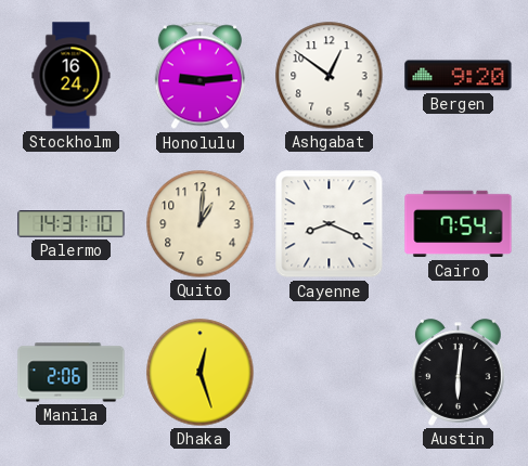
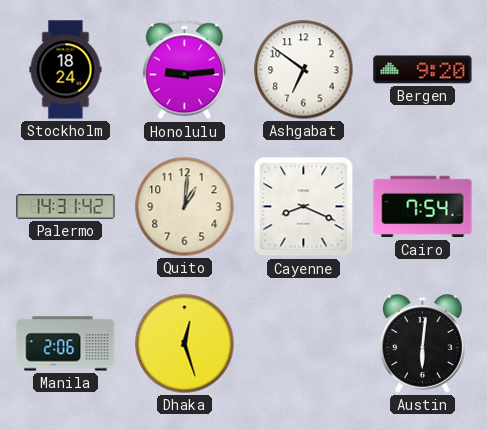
Stockholm: 16:24 -> 18:24 (66, 70)
Ashgabat: 12:51 -> 6:51 (304, 70)
Palermo: 14:31:10 -> 14:31:42 (66, 207)
